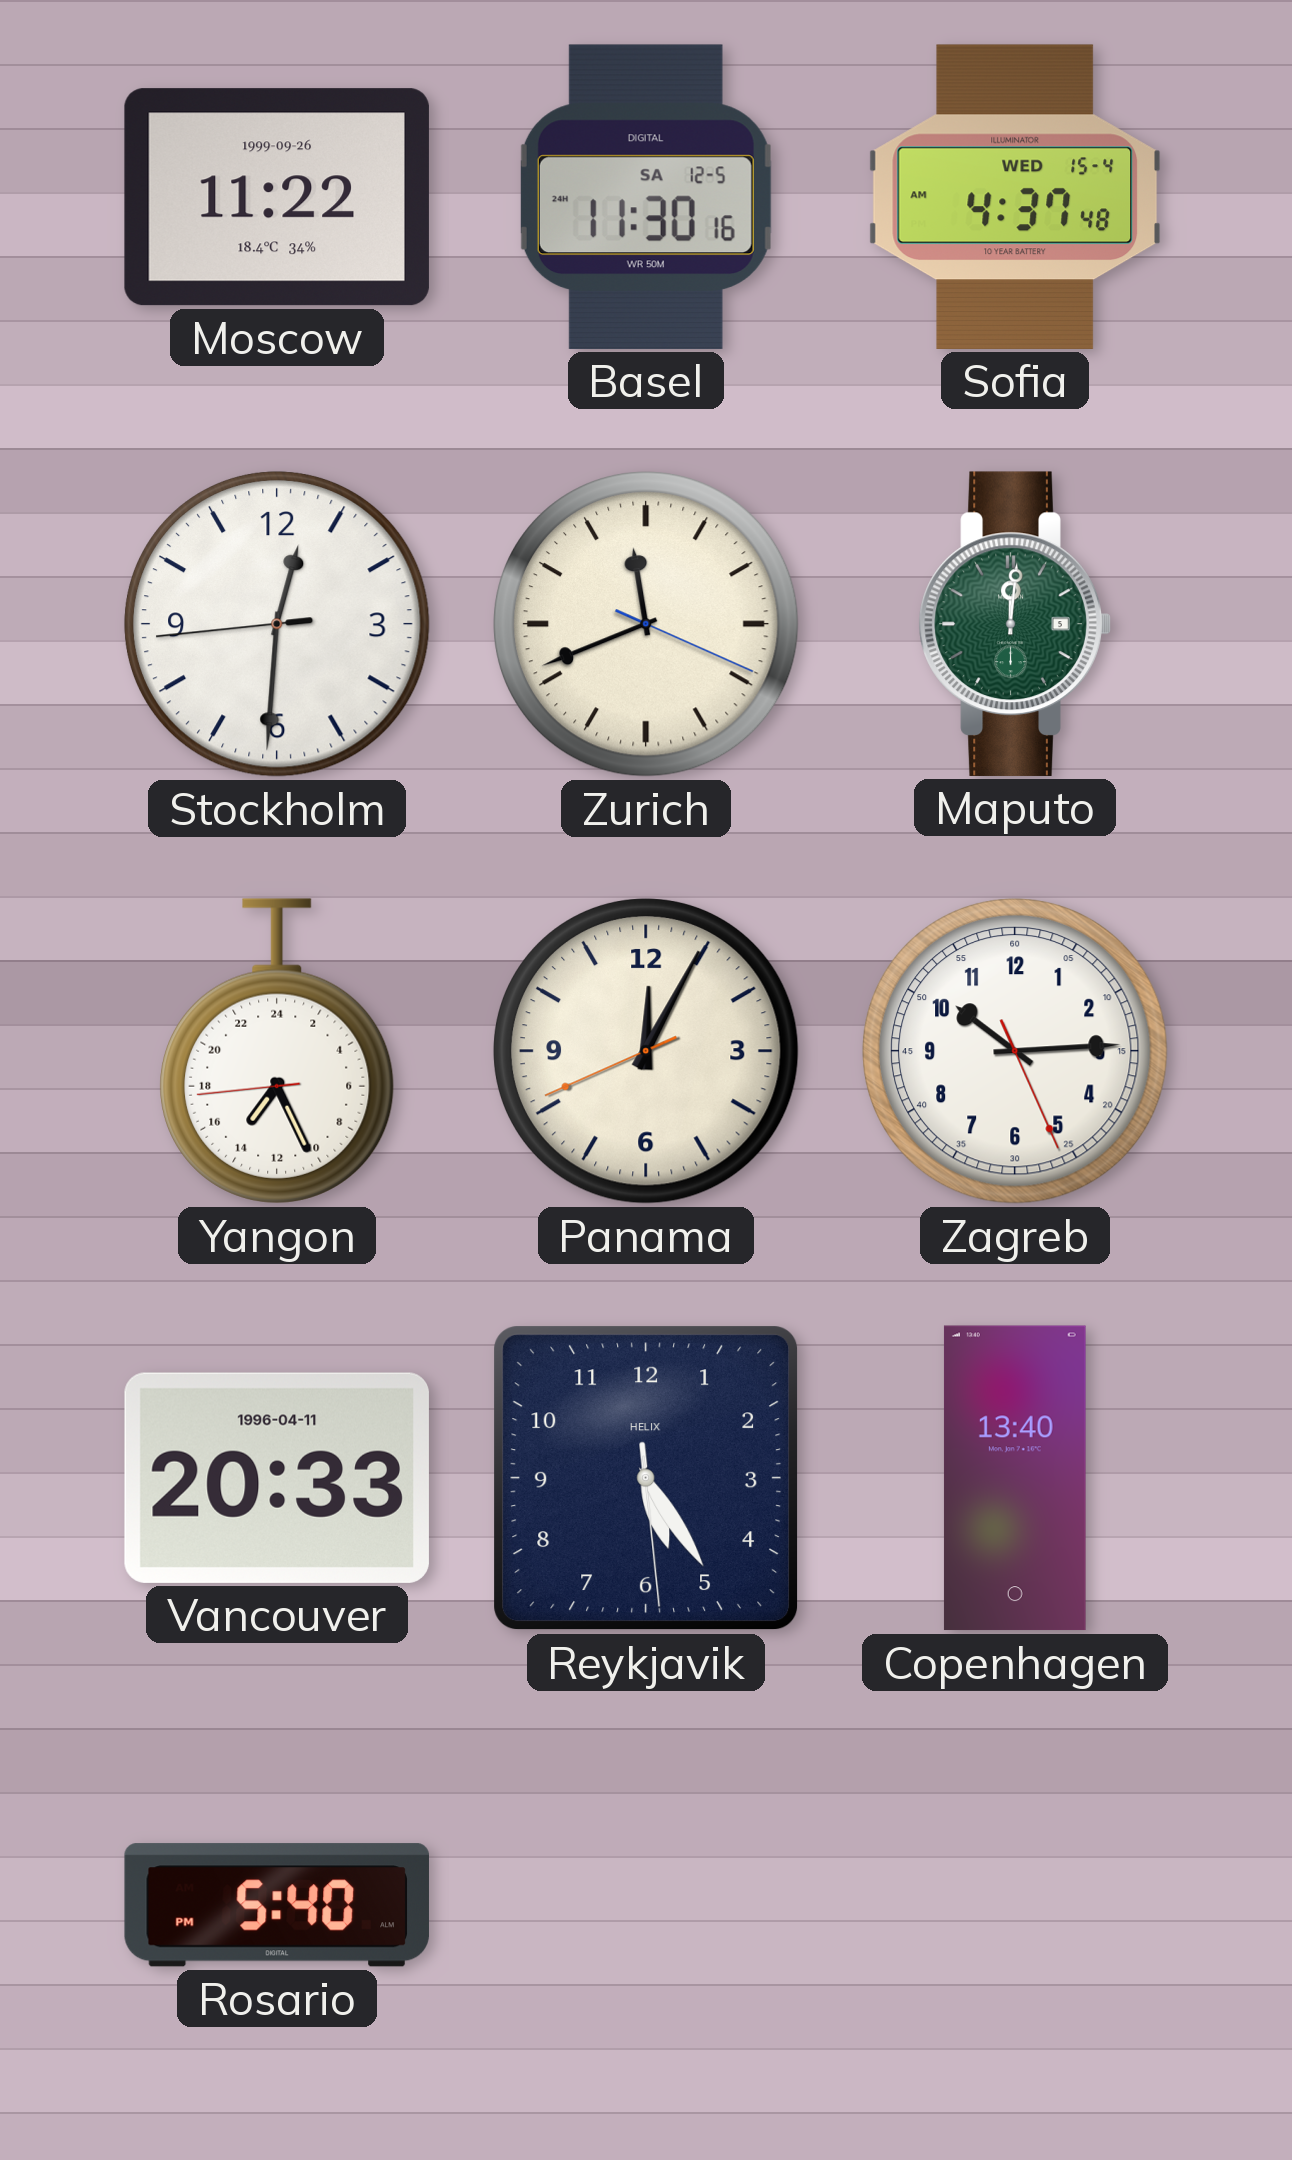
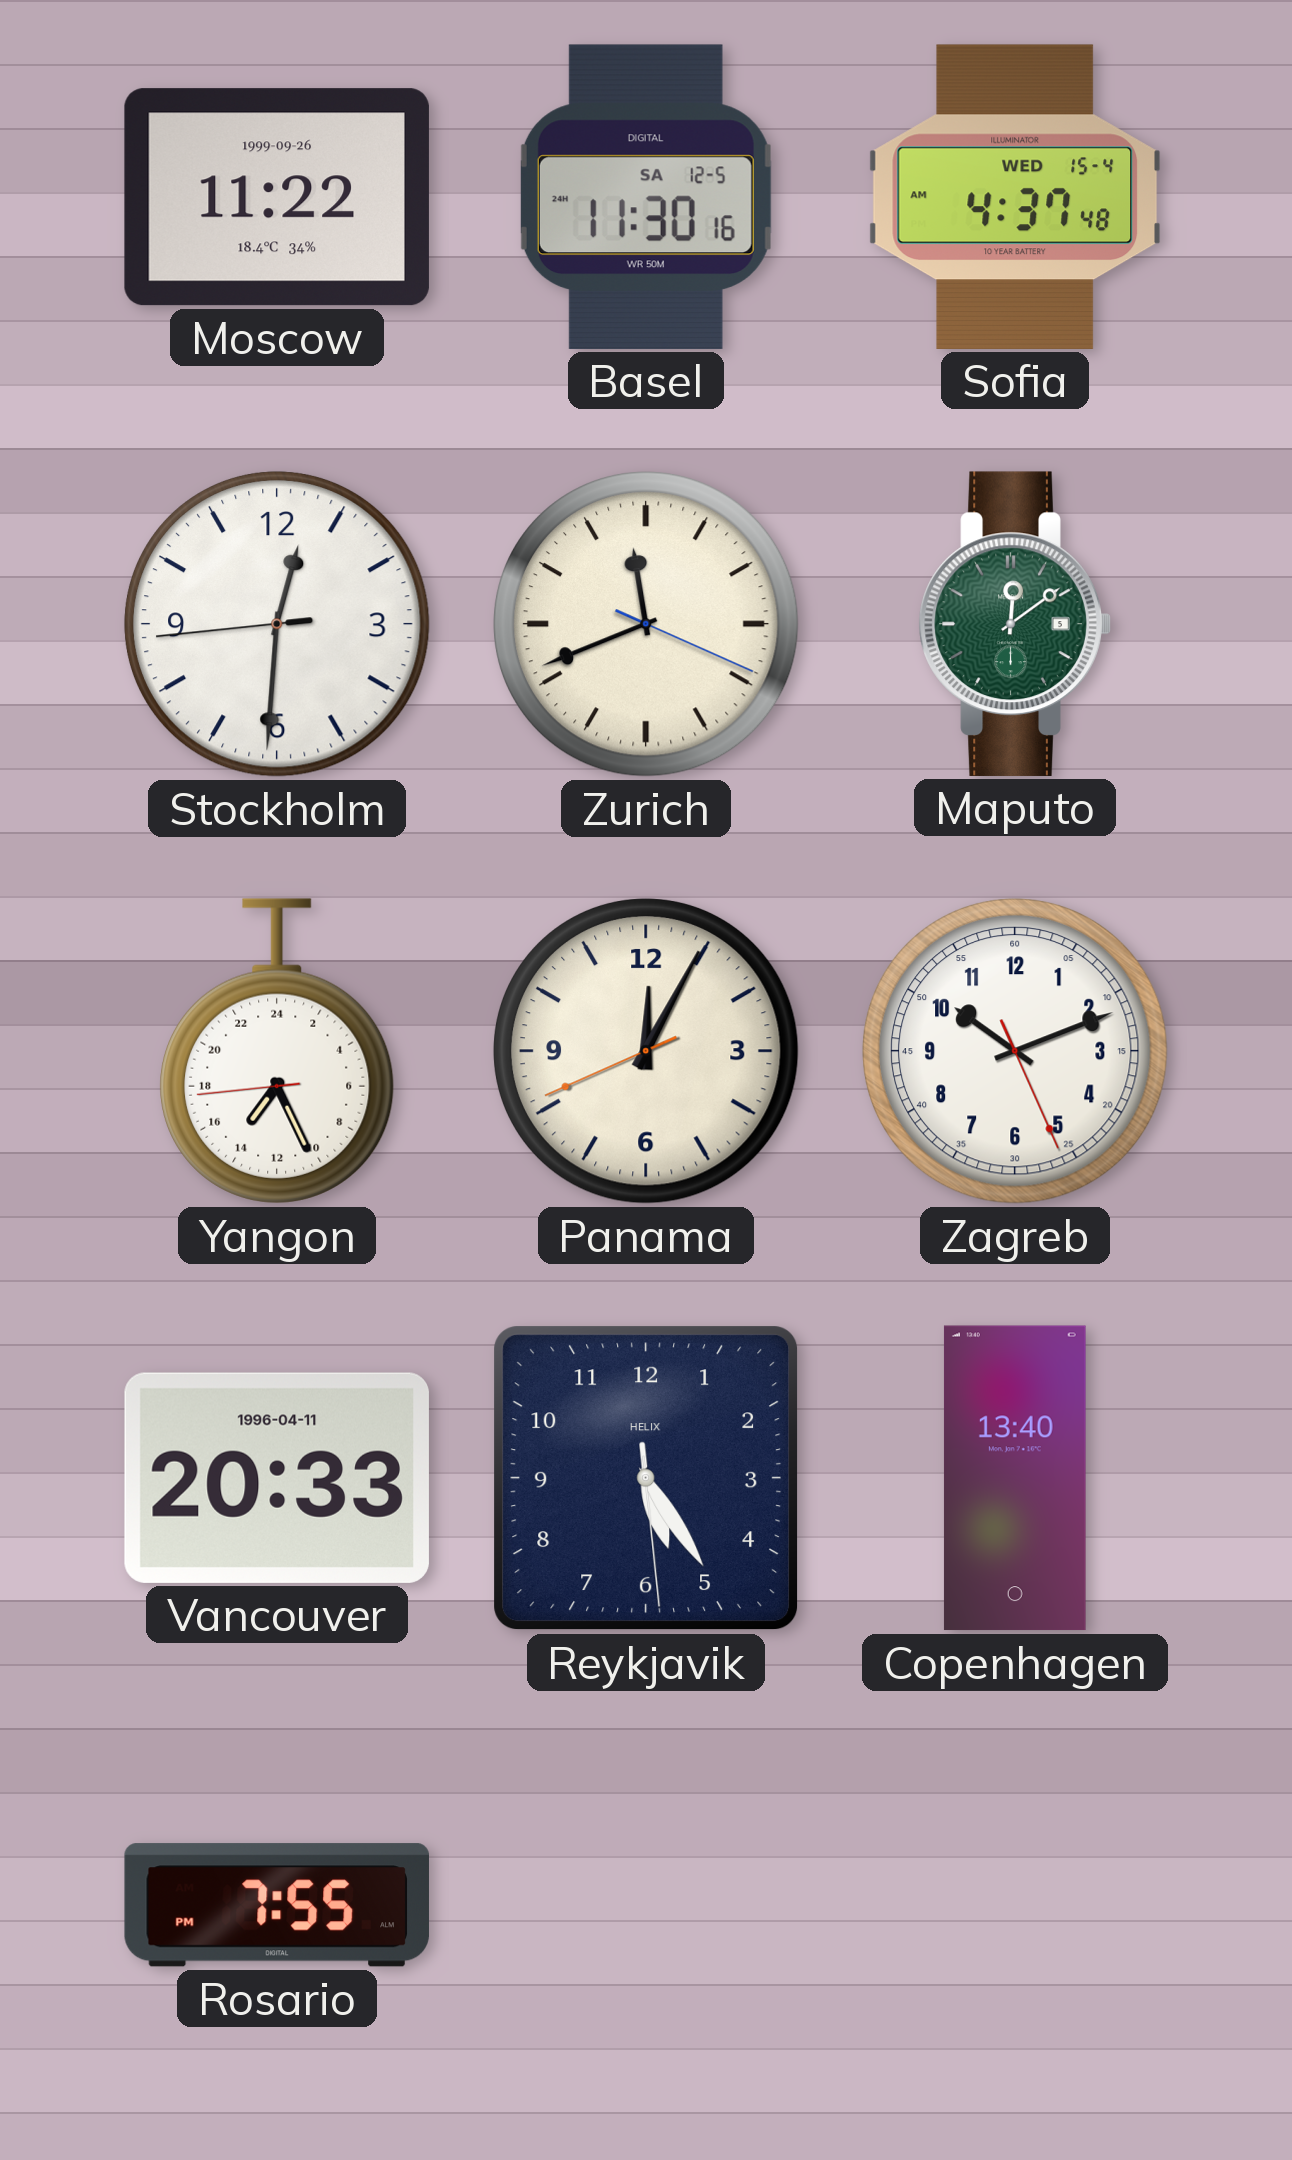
Maputo: 12:01 -> 12:09 (1015, 624)
Zagreb: 10:14 -> 10:11 (1015, 1051)
Rosario: 5:40 -> 7:55 (277, 1905)
